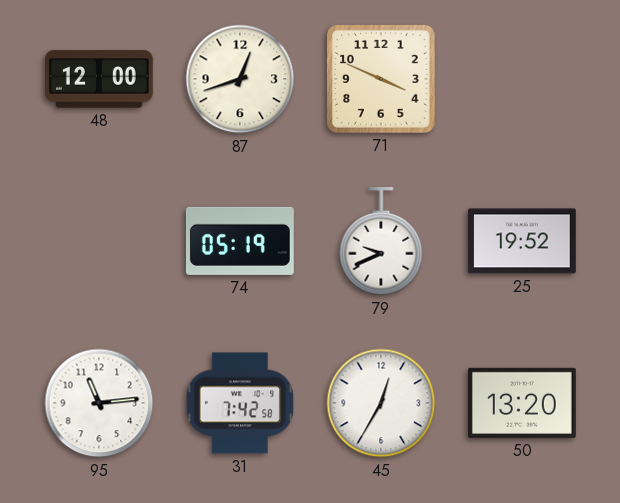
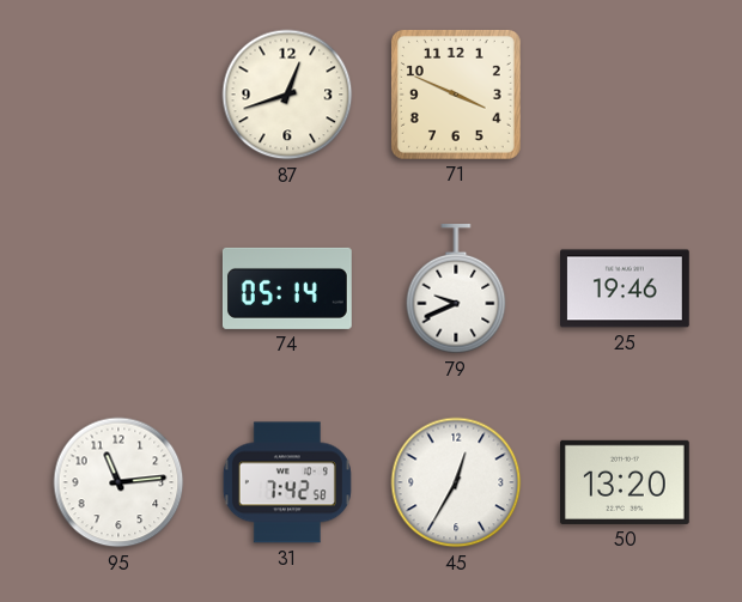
48: 12:00 -> none (100, 79)
74: 05:19 -> 05:14 (287, 288)
25: 19:52 -> 19:46 (625, 288)
